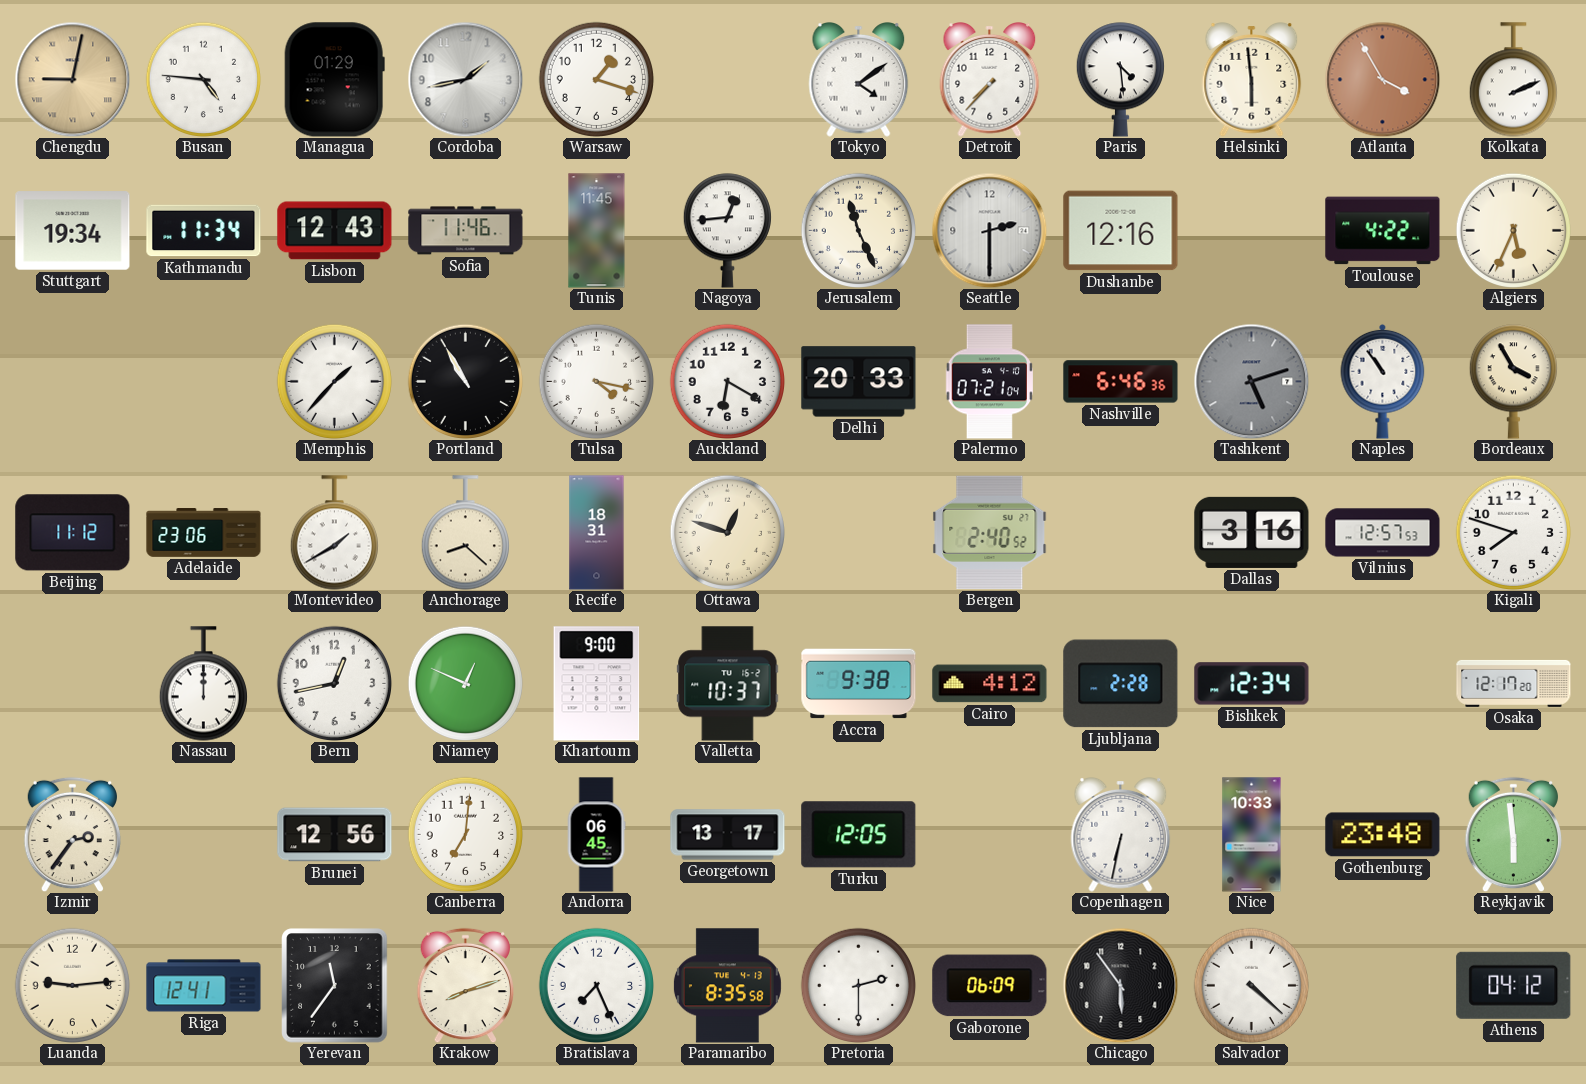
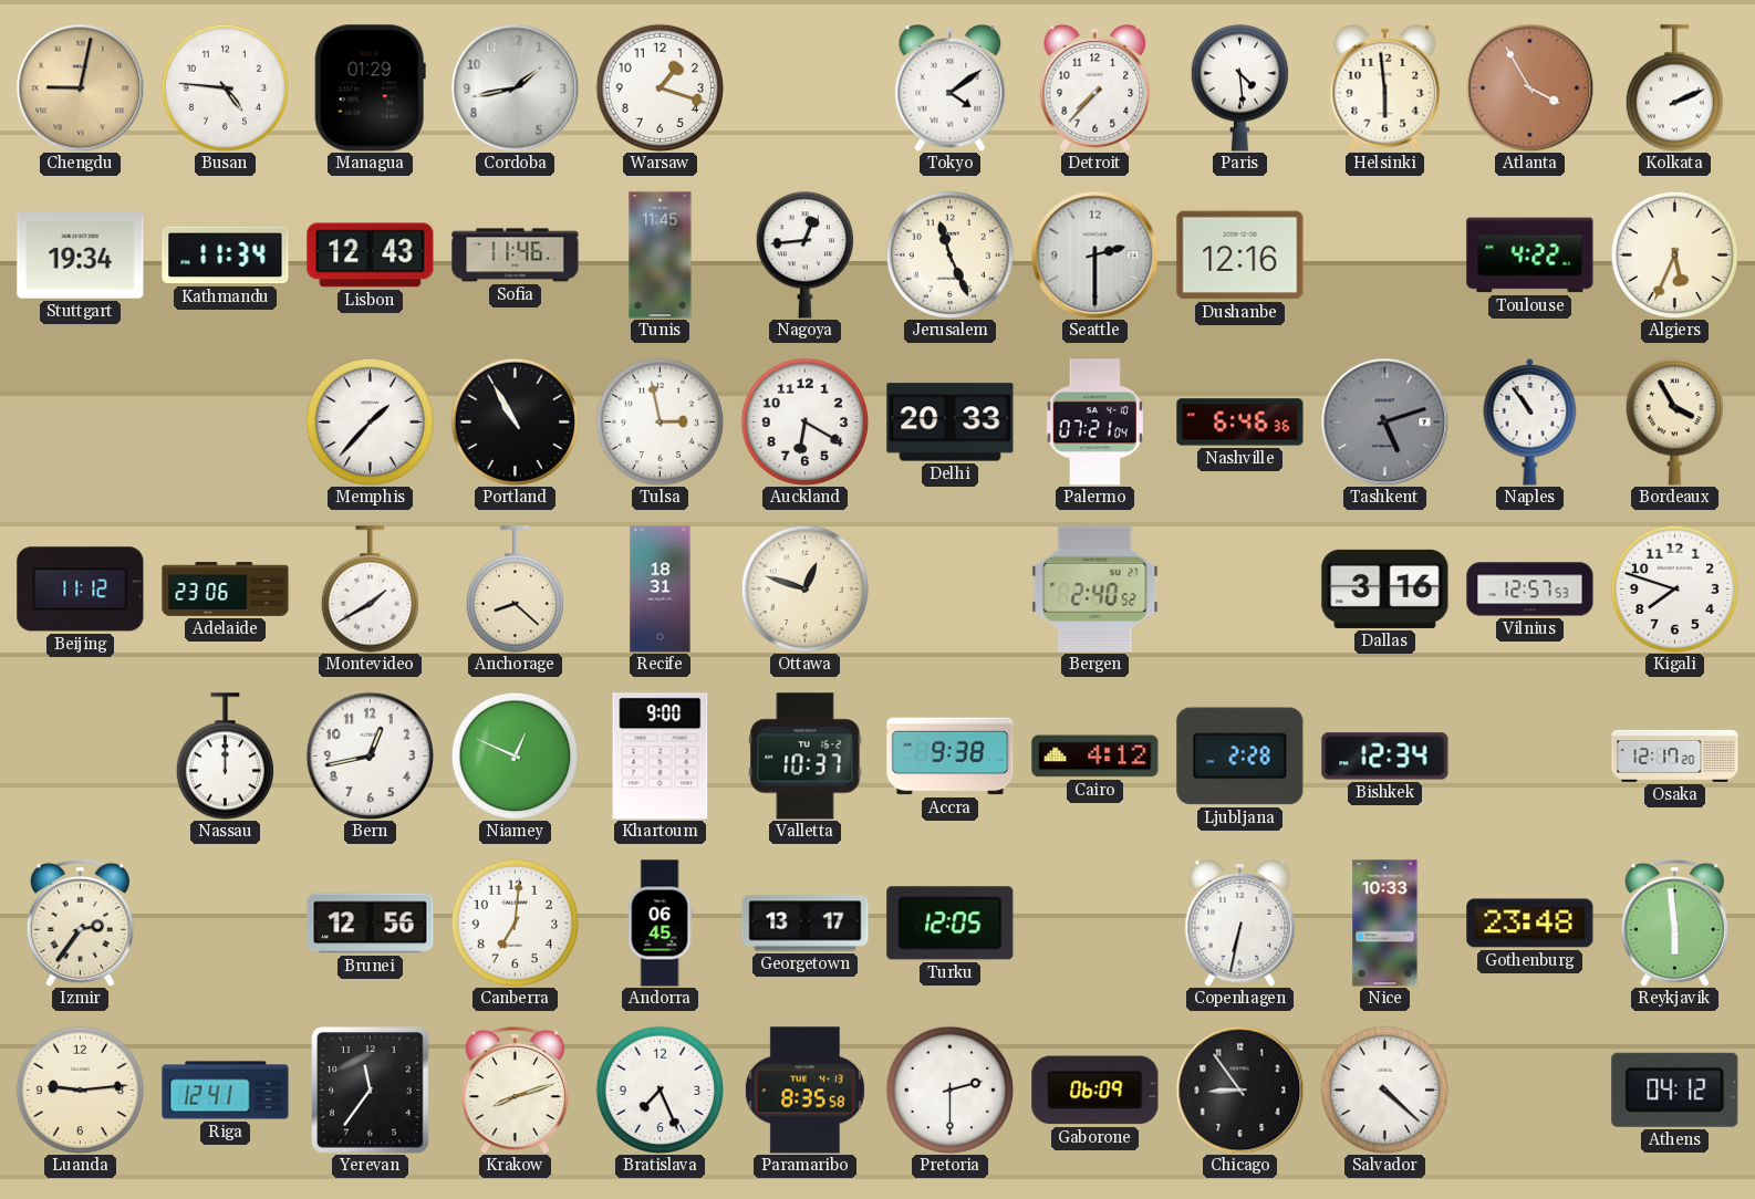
Tulsa: 4:17 -> 2:58 (660, 421)
Chicago: 5:54 -> 8:54 (1239, 1089)
